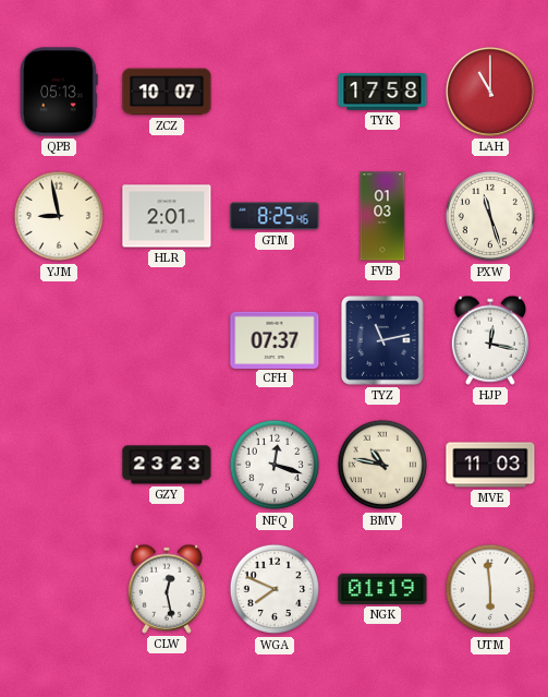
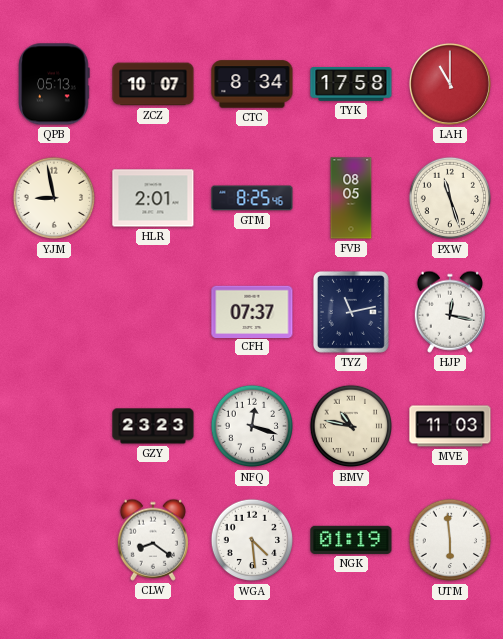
CTC: none -> 8:34 (252, 84)
FVB: 01:03 -> 08:05 (351, 198)
CLW: 12:28 -> 8:21 (152, 540)
WGA: 7:49 -> 4:29 (252, 540)
